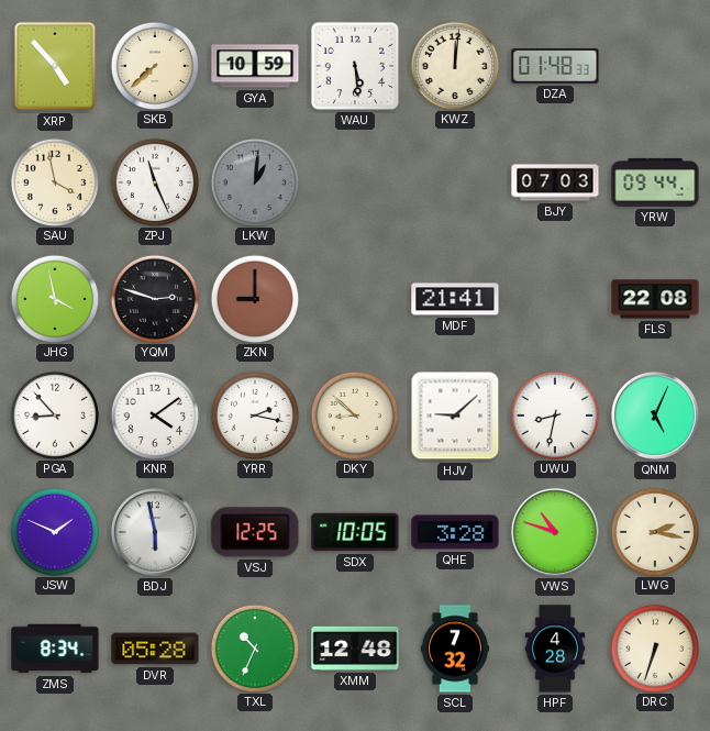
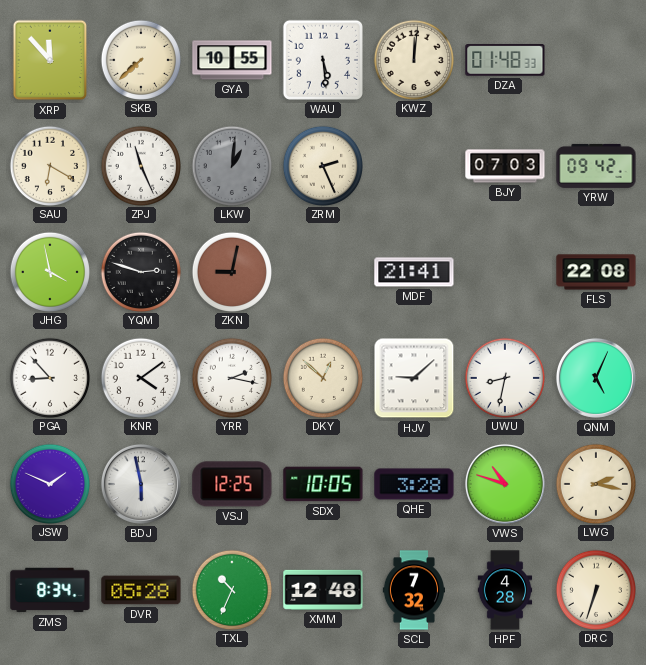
XRP: 4:53 -> 11:53 (50, 60)
GYA: 10:59 -> 10:55 (232, 60)
SAU: 3:58 -> 6:20 (49, 165)
ZRM: none -> 2:26 (322, 165)
YRW: 09:44 -> 09:42 (596, 166)
ZKN: 9:00 -> 9:02 (231, 271)
DKY: 8:52 -> 12:52 (322, 377)
